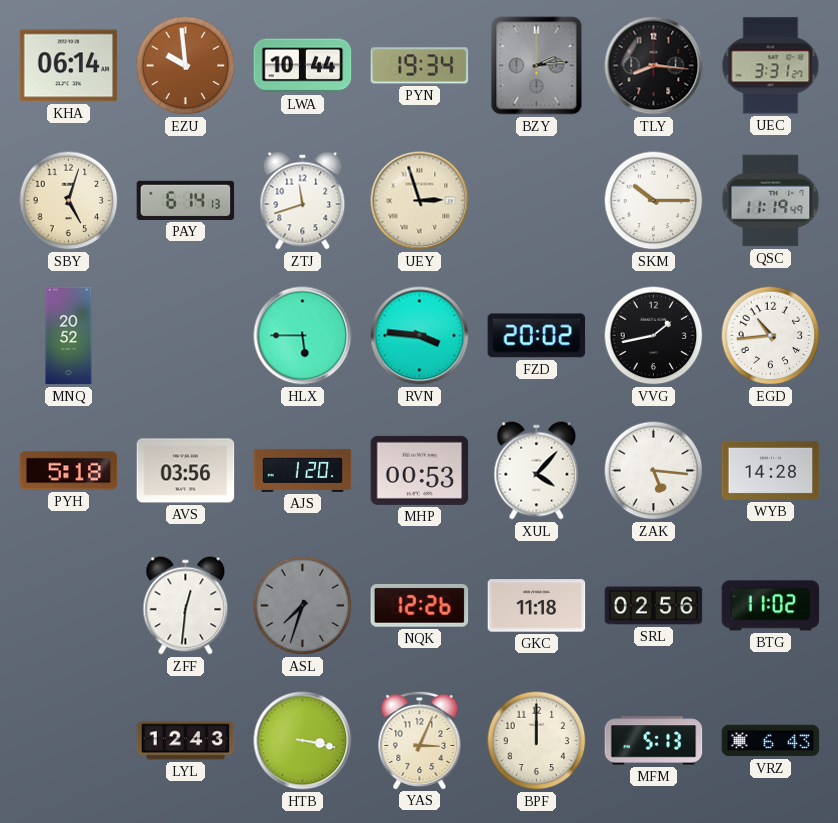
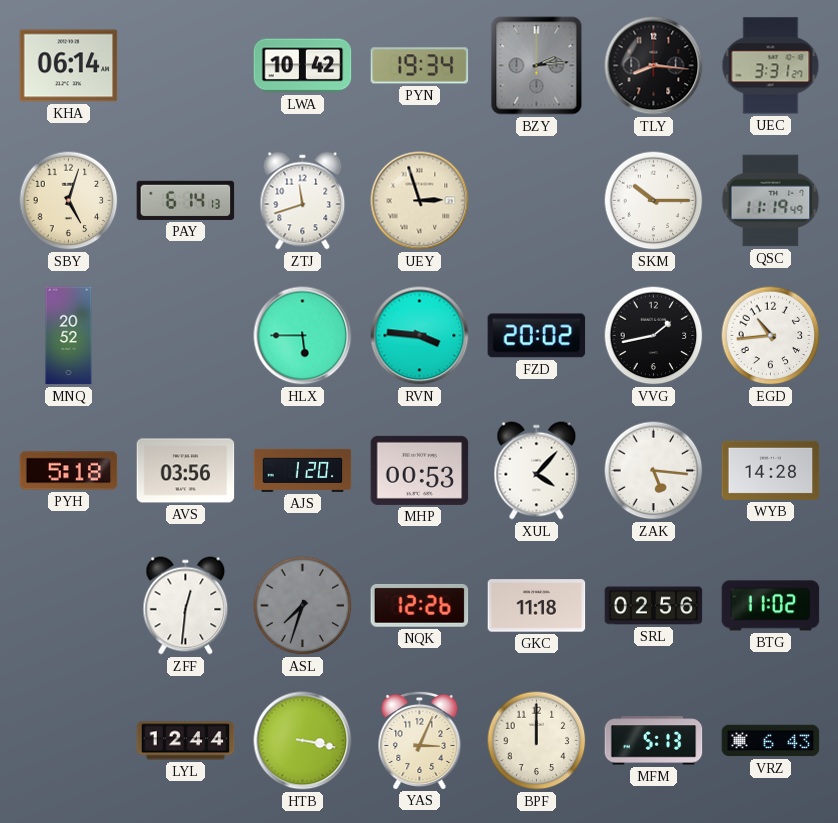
EZU: 9:59 -> none (186, 66)
LWA: 10:44 -> 10:42 (303, 66)
LYL: 12:43 -> 12:44 (186, 741)
